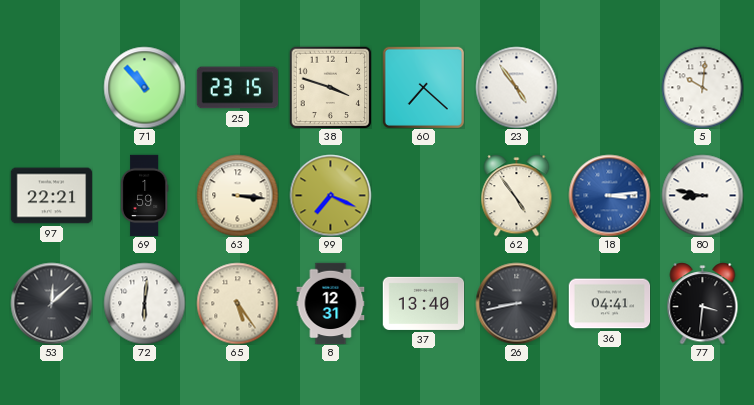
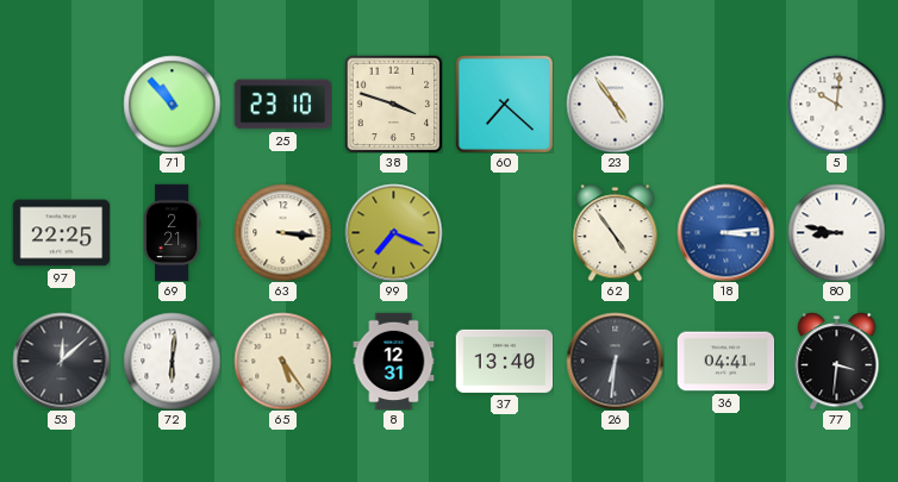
25: 23:15 -> 23:10 (282, 105)
97: 22:21 -> 22:25 (61, 233)
69: 1:59 -> 2:21 (172, 232)
26: 8:43 -> 6:31 (615, 361)
